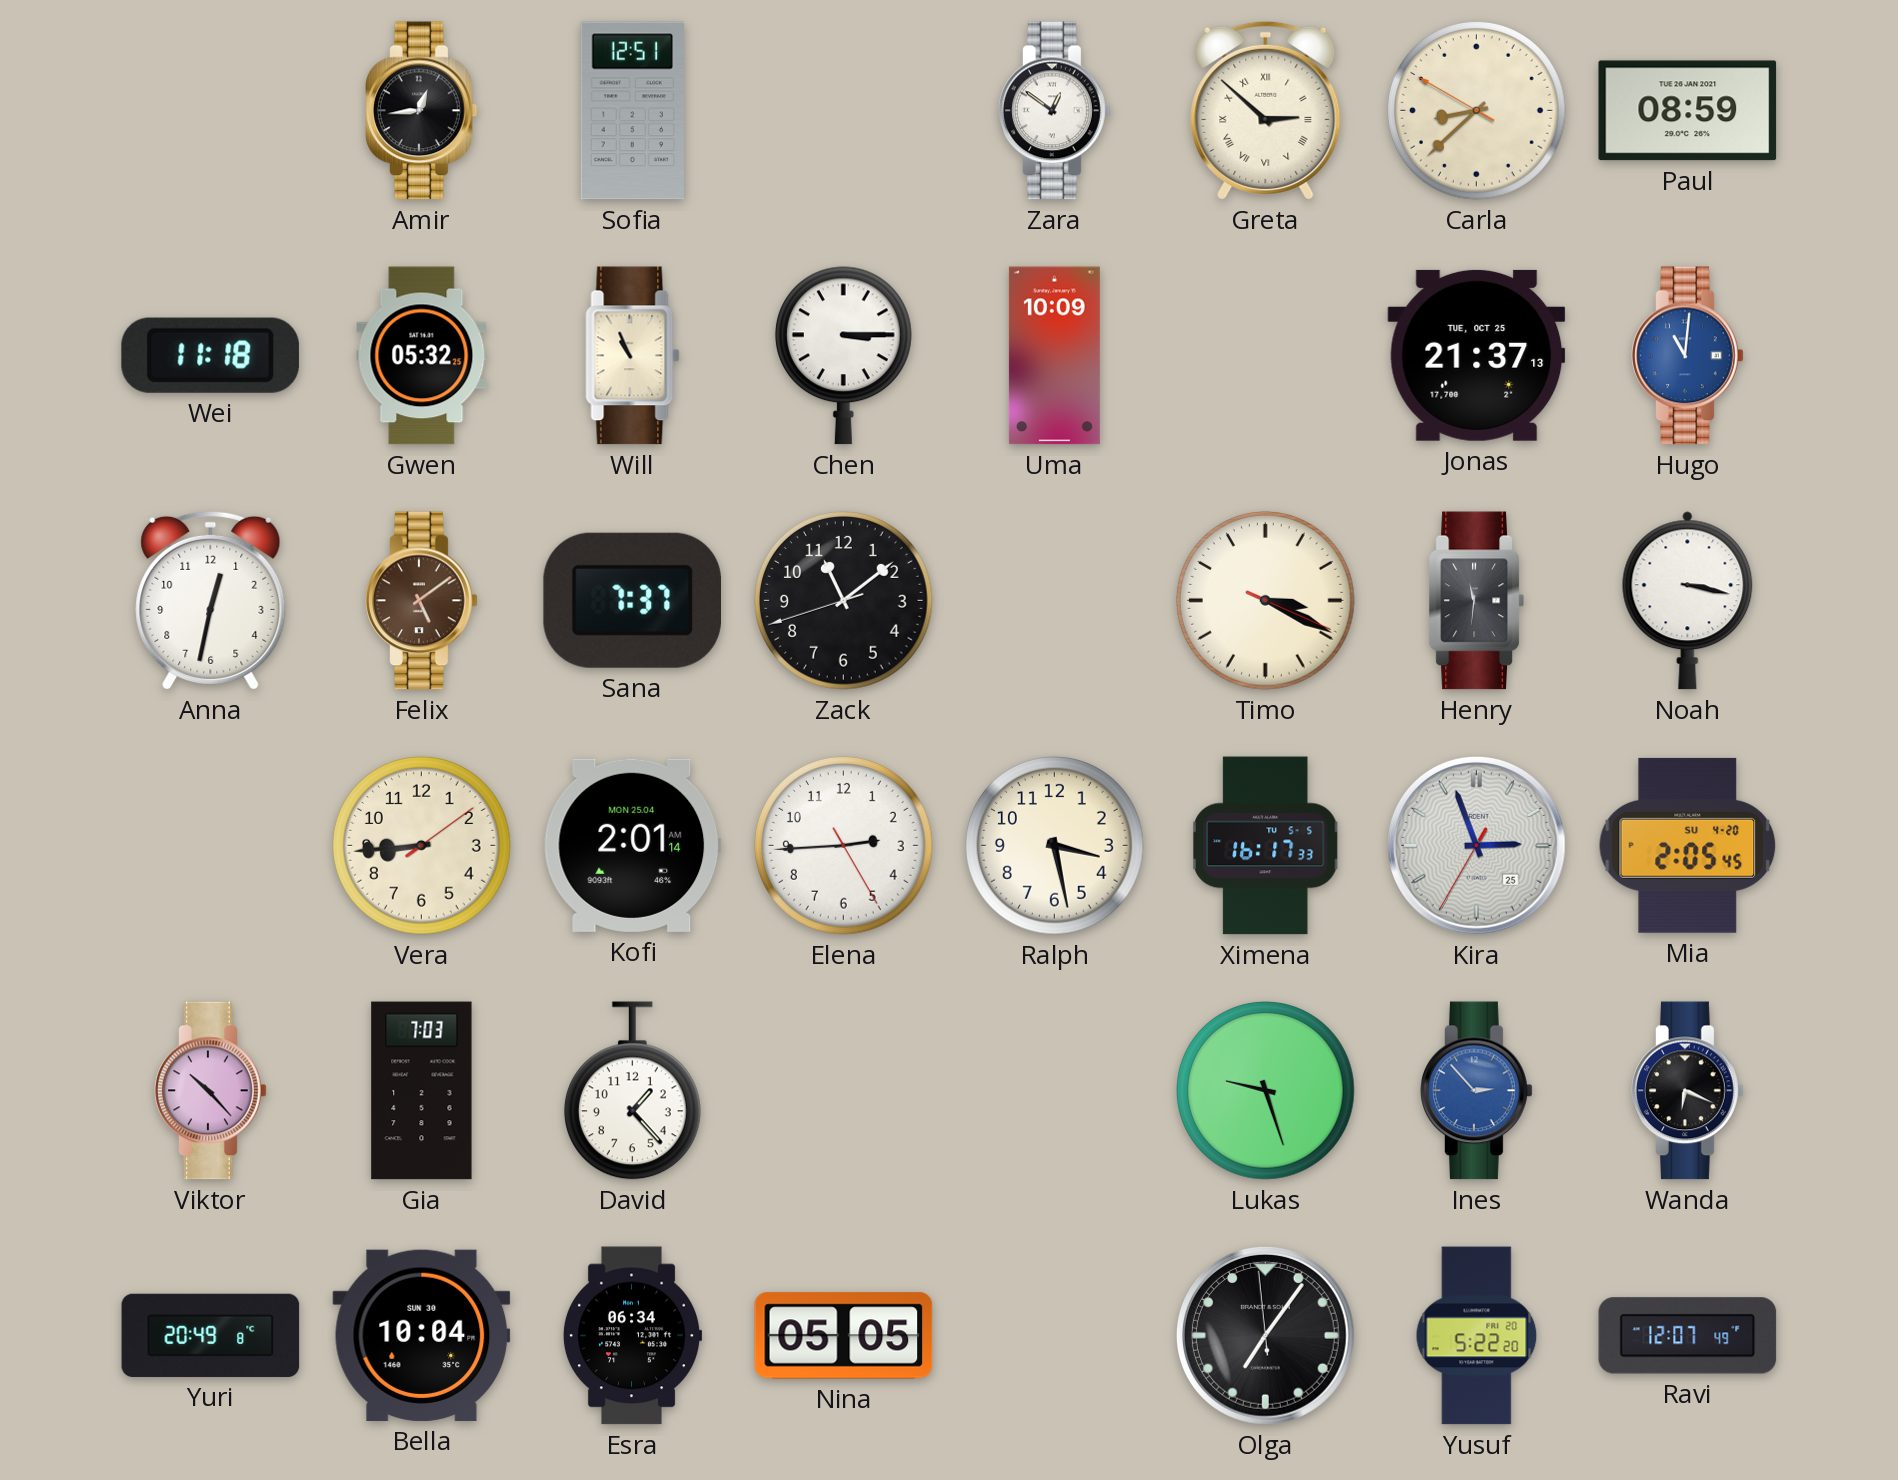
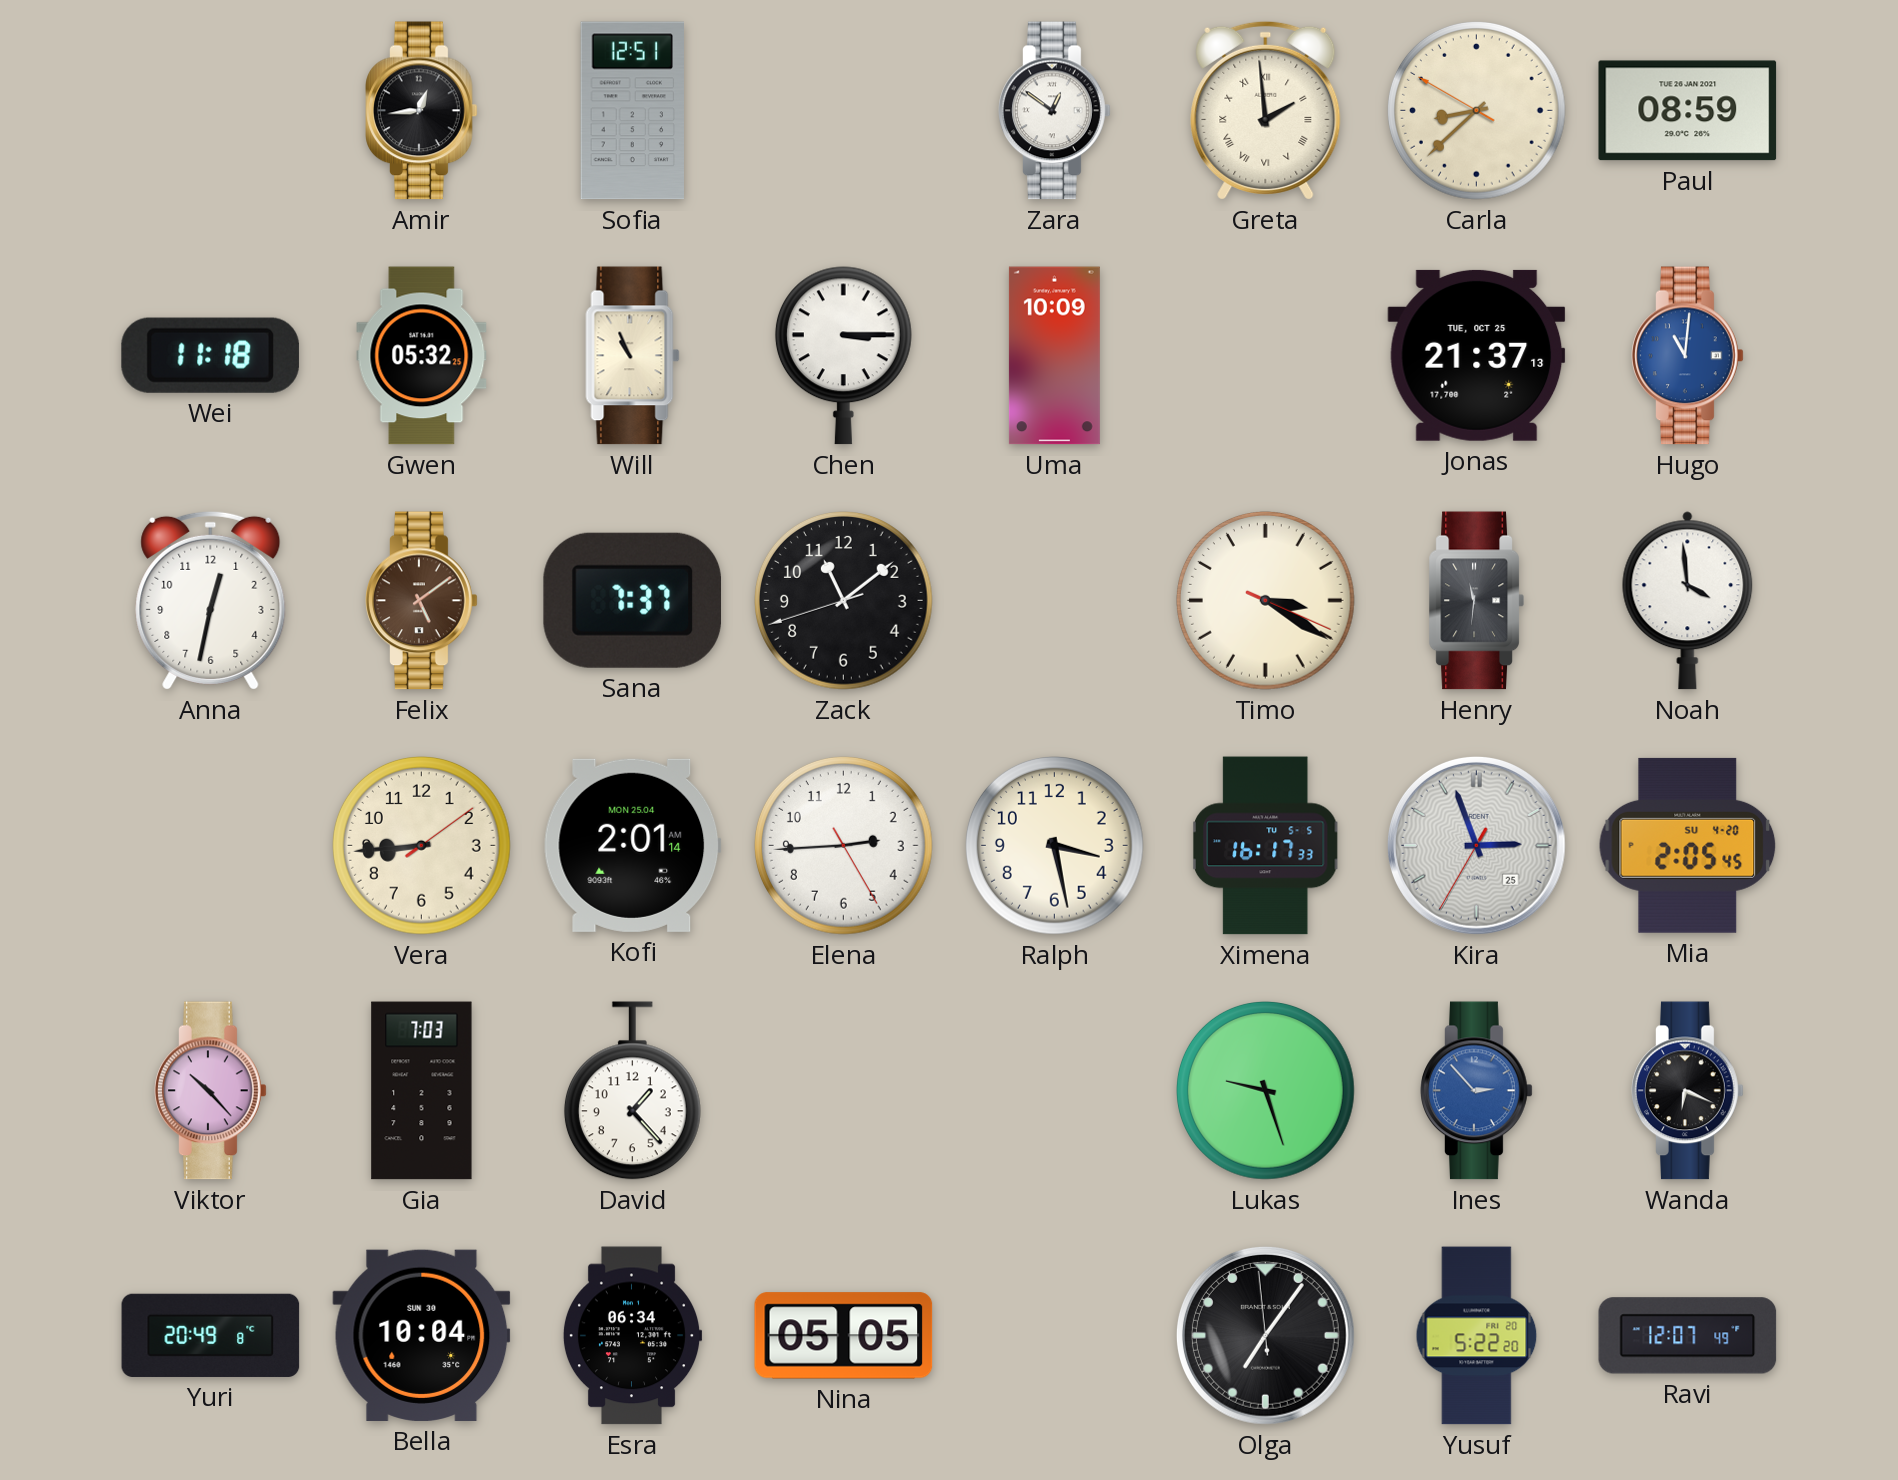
Greta: 2:52 -> 1:59 (1266, 110)
Timo: 3:19 -> 3:20 (1266, 601)
Noah: 3:17 -> 3:59 (1688, 601)
